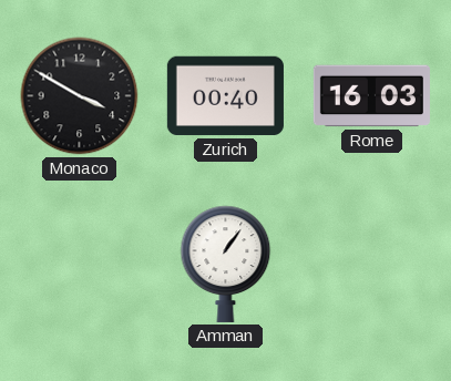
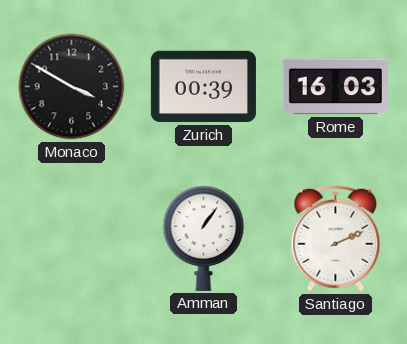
Zurich: 00:40 -> 00:39 (203, 87)
Santiago: none -> 2:11 (336, 239)
